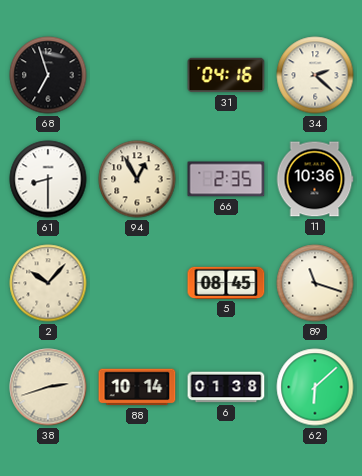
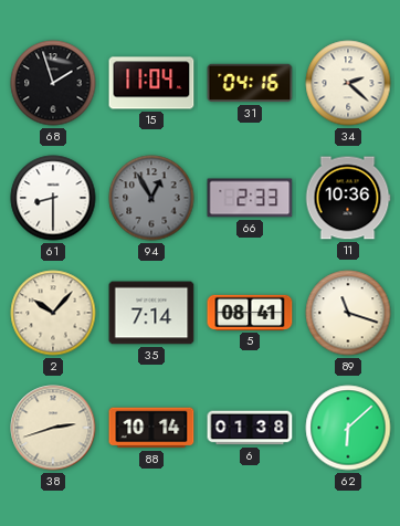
68: 6:57 -> 1:57 (53, 83)
15: none -> 11:04 (151, 83)
94 dial: cream -> grey (151, 198)
66: 2:35 -> 2:33 (250, 198)
35: none -> 7:14 (151, 313)
5: 08:45 -> 08:41 (250, 313)
